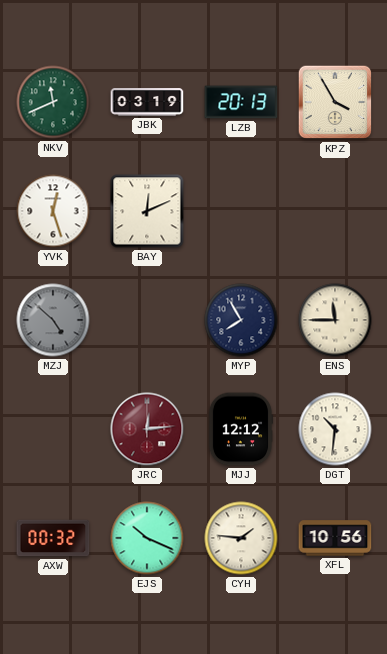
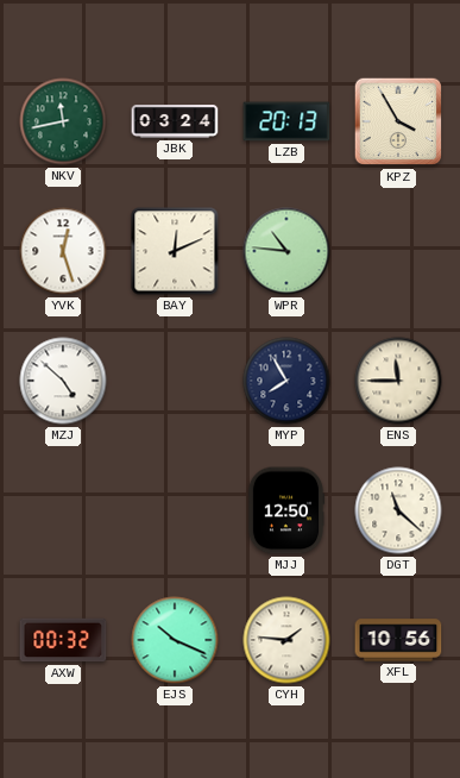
NKV: 11:41 -> 11:43 (63, 121)
JBK: 03:19 -> 03:24 (175, 121)
WPR: none -> 10:46 (286, 251)
MZJ dial: grey -> white (63, 381)
JRC: 12:14 -> none (147, 429)
MJJ: 12:12 -> 12:50 (286, 510)
DGT: 10:31 -> 11:22 (398, 510)
